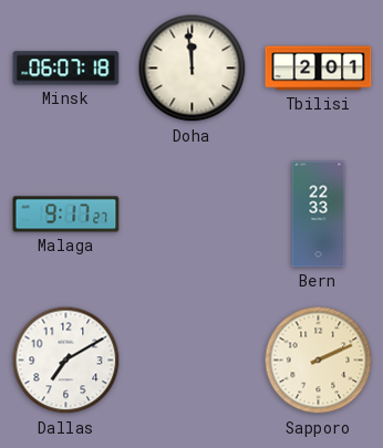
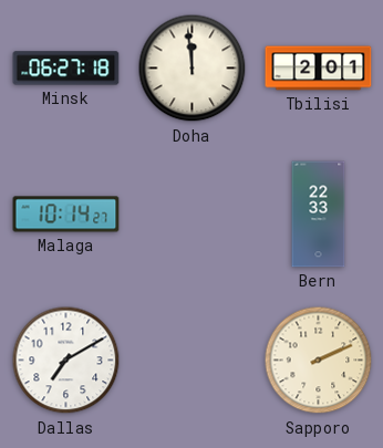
Minsk: 06:07 -> 06:27 (66, 69)
Malaga: 9:17 -> 10:14 (66, 215)
